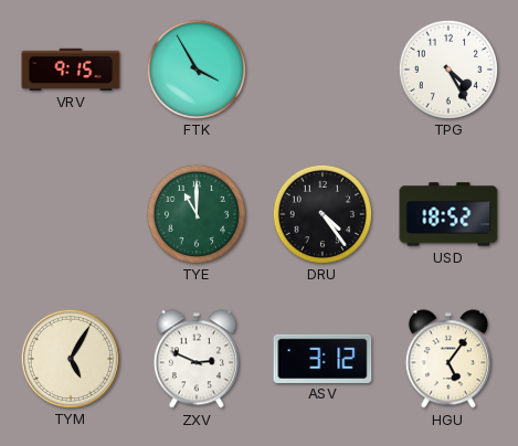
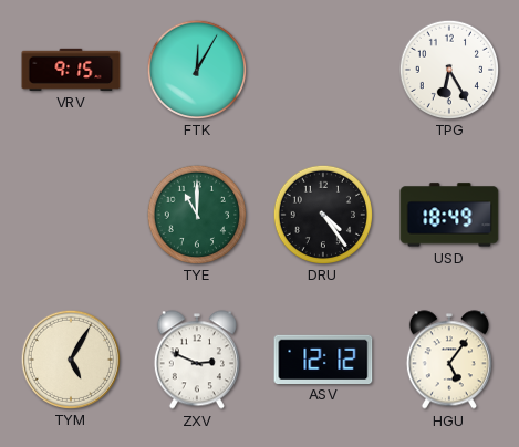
FTK: 3:55 -> 12:05 (196, 69)
TPG: 4:25 -> 6:25 (448, 69)
USD: 18:52 -> 18:49 (449, 215)
ASV: 3:12 -> 12:12 (323, 358)
